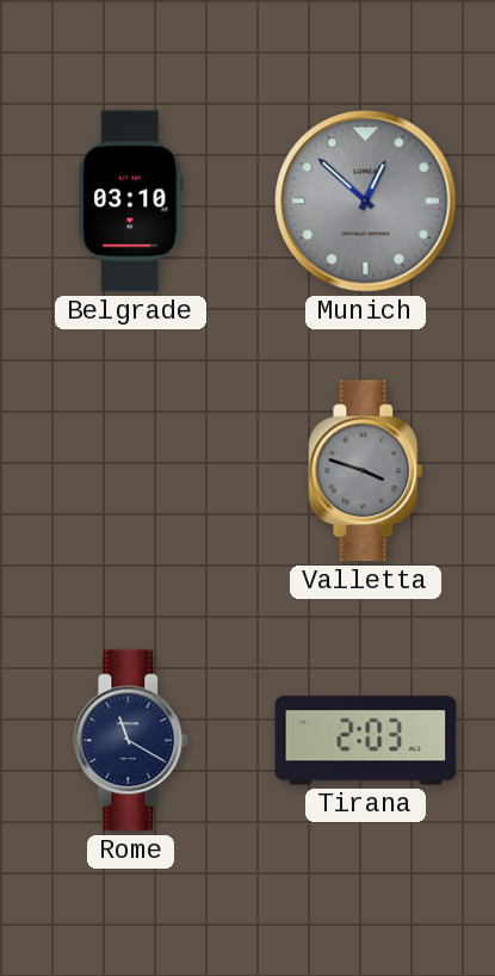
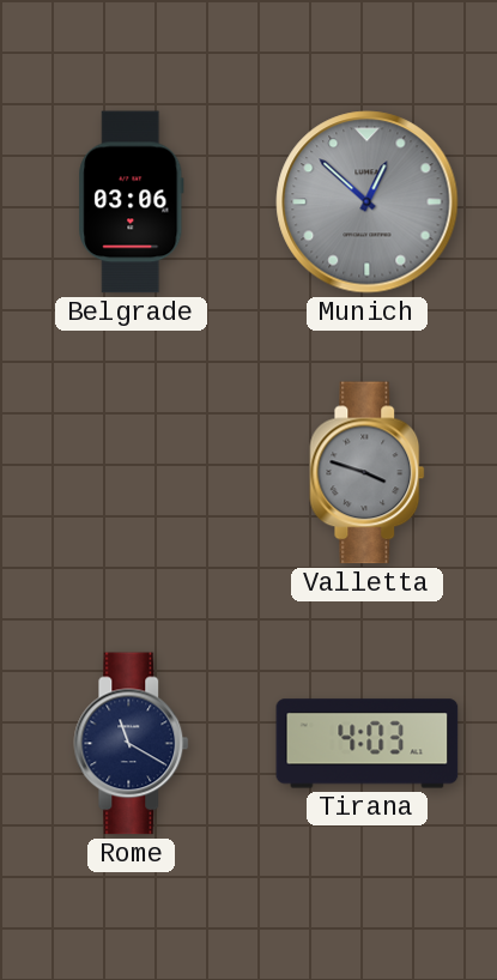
Belgrade: 03:10 -> 03:06 (132, 202)
Tirana: 2:03 -> 4:03 (368, 744)
